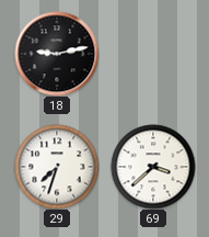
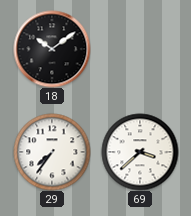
18: 9:13 -> 10:09 (52, 49)
29: 7:33 -> 7:36 (52, 152)
